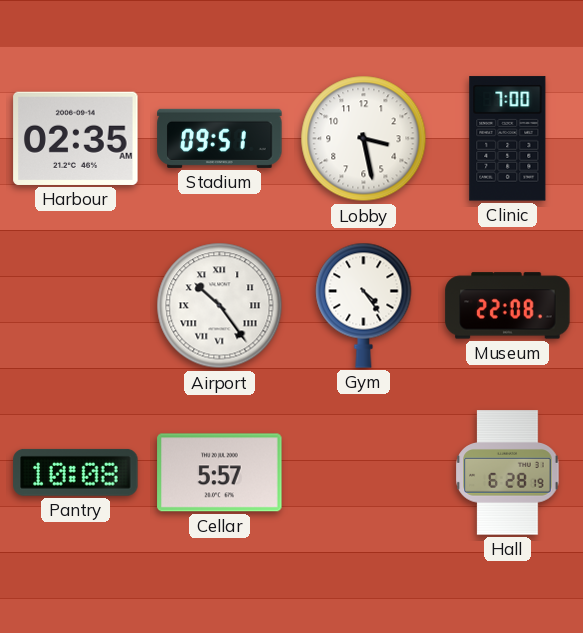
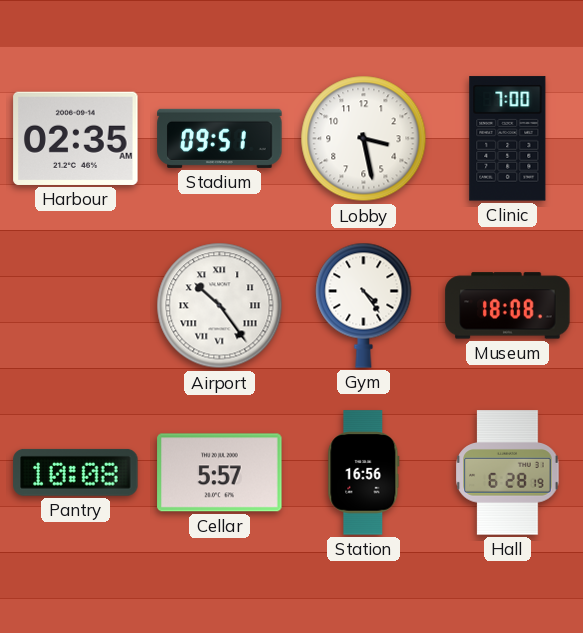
Museum: 22:08 -> 18:08 (508, 306)
Station: none -> 16:56 (364, 473)
